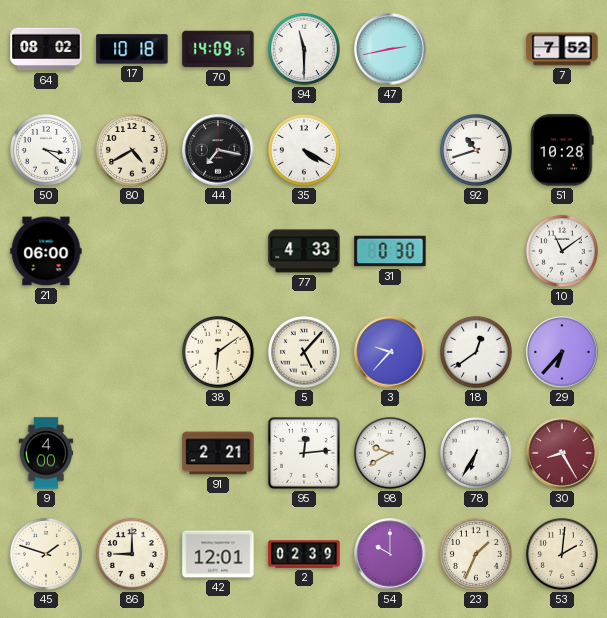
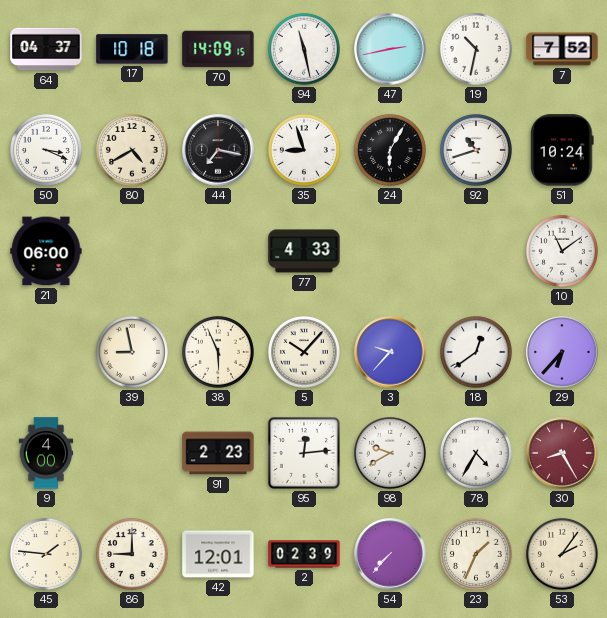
64: 08:02 -> 04:37 (46, 49)
94: 11:30 -> 11:28 (304, 49)
19: none -> 10:32 (476, 49)
50: 3:21 -> 3:19 (46, 150)
35: 4:20 -> 8:57 (304, 150)
24: none -> 6:05 (390, 150)
51: 10:28 -> 10:24 (562, 150)
31: 0:30 -> none (390, 251)
39: none -> 8:58 (132, 352)
38: 6:09 -> 5:56 (218, 352)
5: 5:07 -> 10:07 (304, 352)
91: 2:21 -> 2:23 (218, 453)
78: 6:35 -> 4:35 (476, 453)
45: 1:48 -> 1:46 (46, 554)
54: 10:00 -> 7:37 (390, 554)
53: 2:01 -> 2:06 (562, 554)
